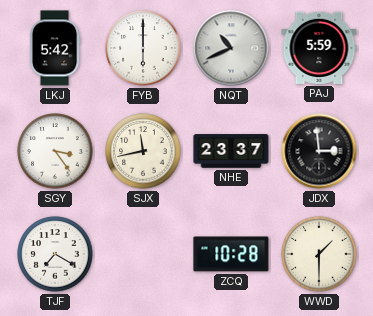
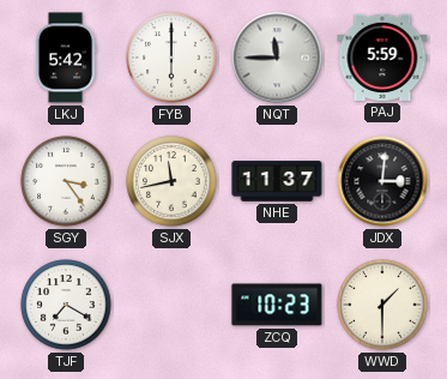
NQT: 10:41 -> 11:45 (277, 58)
NHE: 23:37 -> 11:37 (277, 181)
JDX: 2:59 -> 3:01 (382, 181)
ZCQ: 10:28 -> 10:23 (277, 305)
